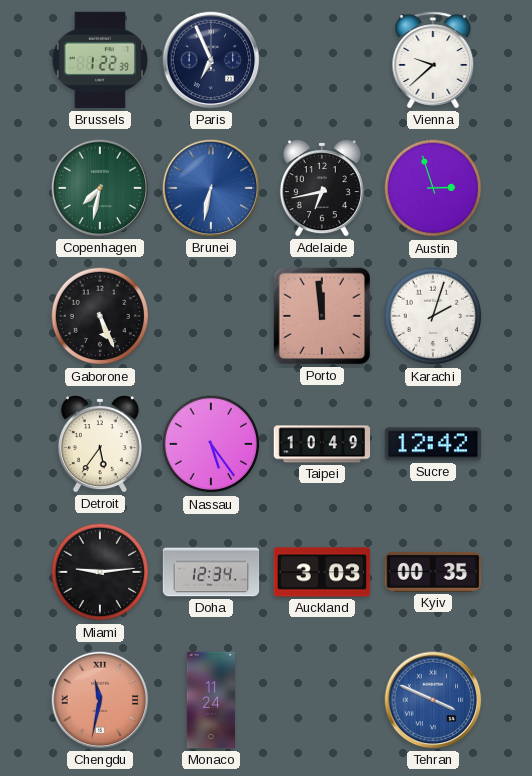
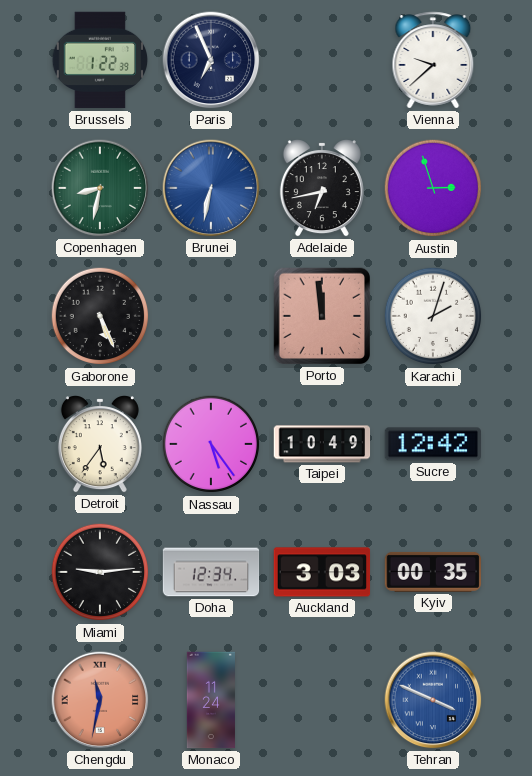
Copenhagen: 7:32 -> 8:32 (100, 188)
